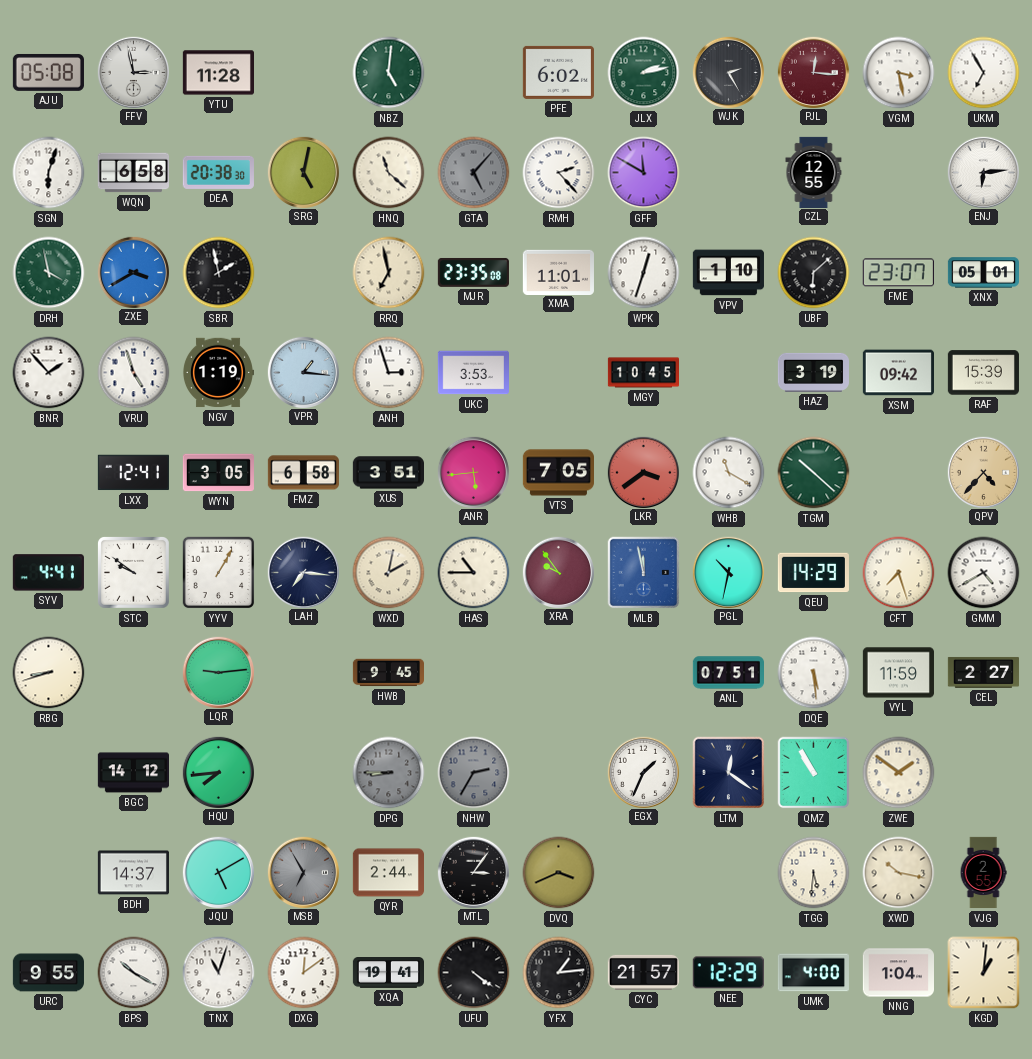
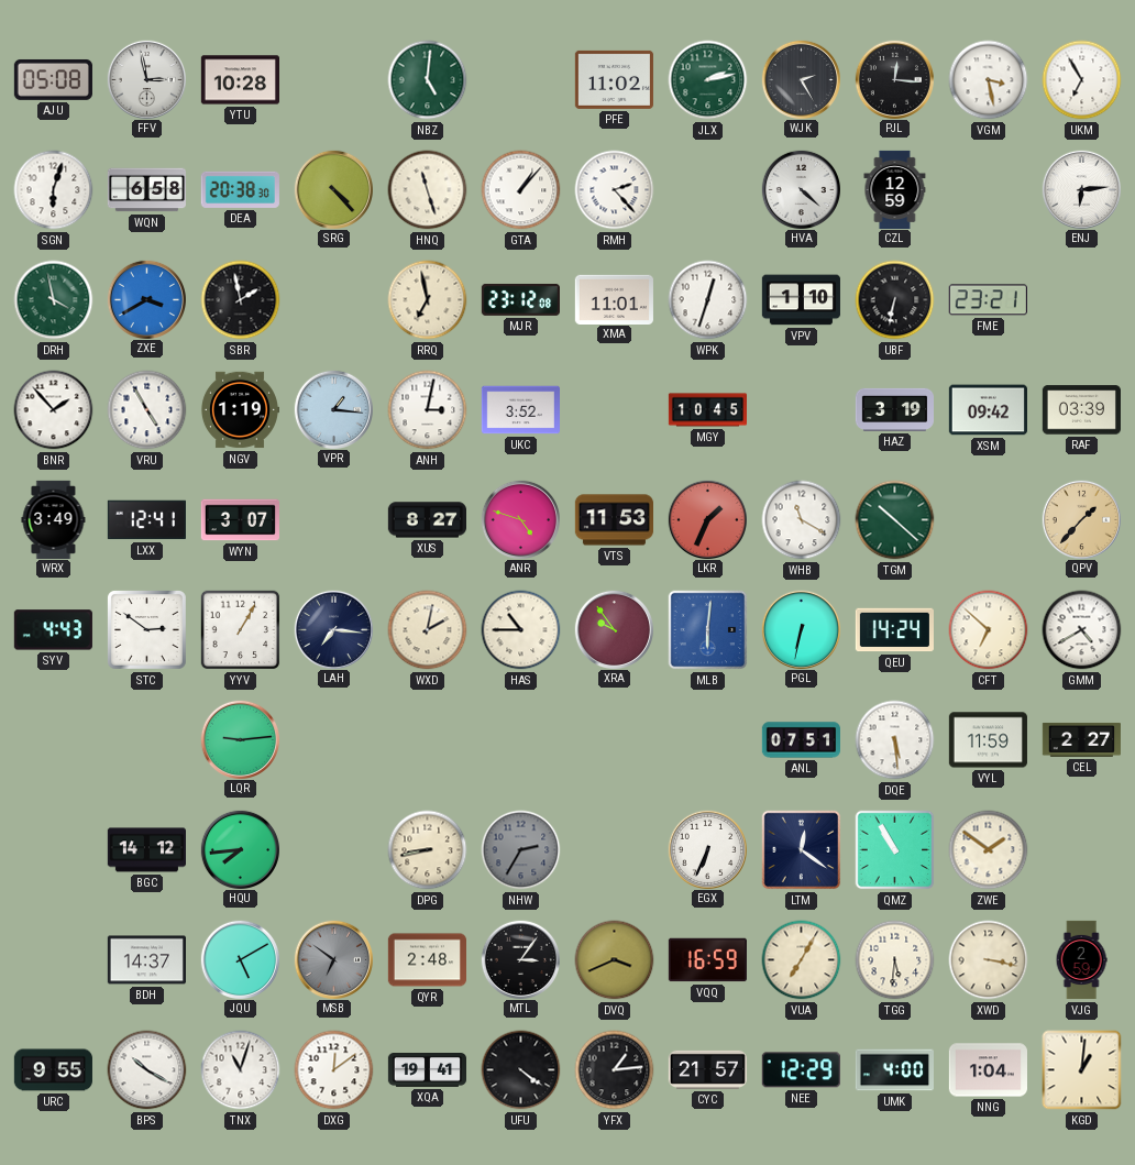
YTU: 11:28 -> 10:28 (240, 80)
PFE: 6:02 -> 11:02 (614, 79)
PJL dial: burgundy -> black (894, 79)
SRG: 5:02 -> 4:23 (333, 189)
HNQ: 11:22 -> 11:27 (428, 190)
GTA: 5:07 -> 1:07 (521, 190)
GTA dial: grey -> white (521, 190)
GFF: 11:50 -> none (644, 173)
HVA: none -> 4:22 (801, 189)
CZL: 12:55 -> 12:59 (895, 189)
MJR: 23:35 -> 23:12 (520, 300)
UBF: 6:08 -> 6:32 (895, 300)
FME: 23:07 -> 23:21 (988, 300)
XNX: 05:01 -> none (983, 273)
VRU: 4:57 -> 4:55 (147, 410)
ANH: 2:57 -> 3:02 (428, 410)
UKC: 3:53 -> 3:52 (520, 410)
RAF: 15:39 -> 03:39 (1081, 410)
WRX: none -> 3:49 (54, 519)
WYN: 3:05 -> 3:07 (240, 520)
FMZ: 6:58 -> none (303, 473)
XUS: 3:51 -> 8:27 (427, 520)
ANR: 5:44 -> 4:48 (520, 519)
VTS: 7:05 -> 11:53 (614, 520)
LKR: 3:39 -> 1:34 (707, 519)
QPV: 4:37 -> 1:37 (1081, 519)
SYV: 4:41 -> 4:43 (53, 630)
STC: 9:51 -> 2:51 (146, 629)
MLB: 11:58 -> 6:01 (708, 630)
PGL: 10:32 -> 6:32 (801, 629)
QEU: 14:29 -> 14:24 (894, 630)
CFT: 7:27 -> 6:52 (989, 630)
RBG: 8:42 -> none (49, 673)
HWB: 9:45 -> none (388, 673)
DPG: 8:45 -> 8:43 (428, 850)
DPG dial: grey -> cream (428, 850)
EGX: 1:34 -> 6:34 (707, 849)
MSB: 6:55 -> 6:51 (333, 959)
QYR: 2:44 -> 2:48 (427, 960)
VQQ: none -> 16:59 (707, 960)
VUA: none -> 7:05 (802, 960)
XWD: 10:17 -> 3:17 (989, 960)
VJG: 2:55 -> 2:59 (1081, 960)
